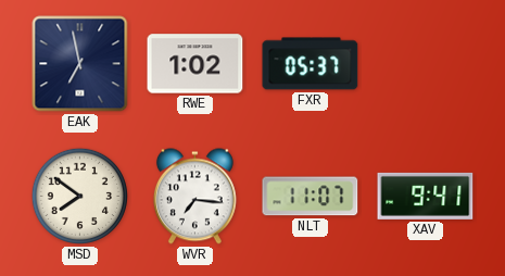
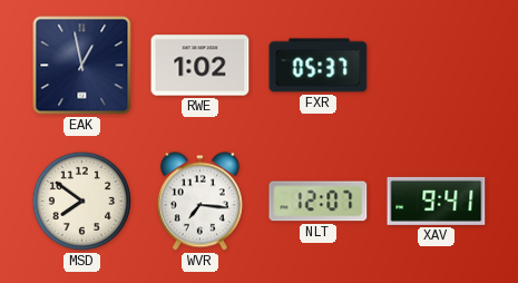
EAK: 6:58 -> 12:58 (82, 66)
NLT: 11:07 -> 12:07 (319, 202)
